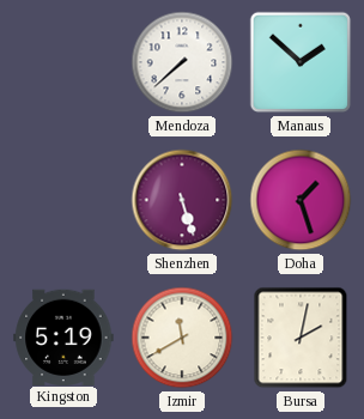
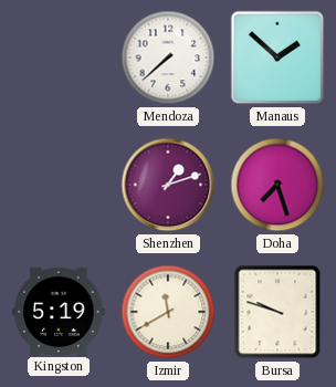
Shenzhen: 5:27 -> 1:12 (168, 185)
Doha: 1:27 -> 7:27 (277, 185)
Bursa: 2:02 -> 9:48 (277, 312)
